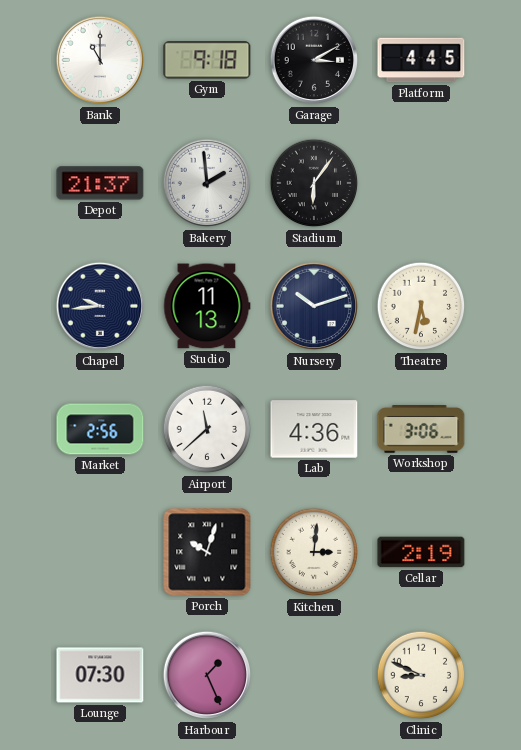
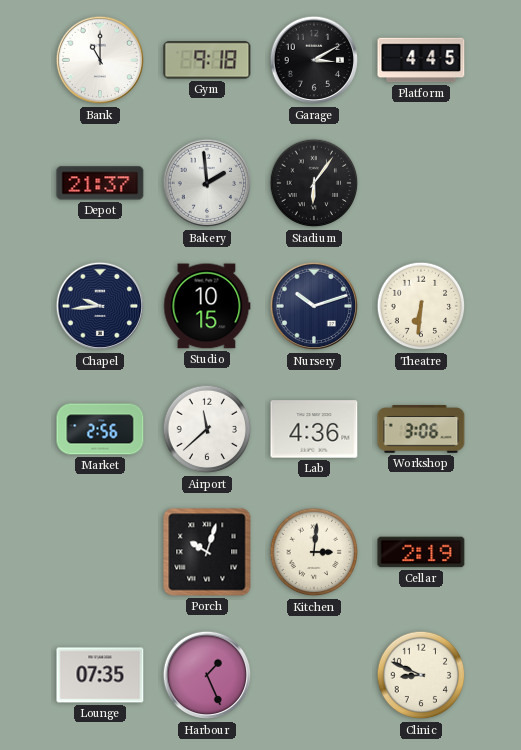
Studio: 11:13 -> 10:15 (207, 306)
Theatre: 5:32 -> 6:31 (421, 306)
Lounge: 07:30 -> 07:35 (100, 675)
